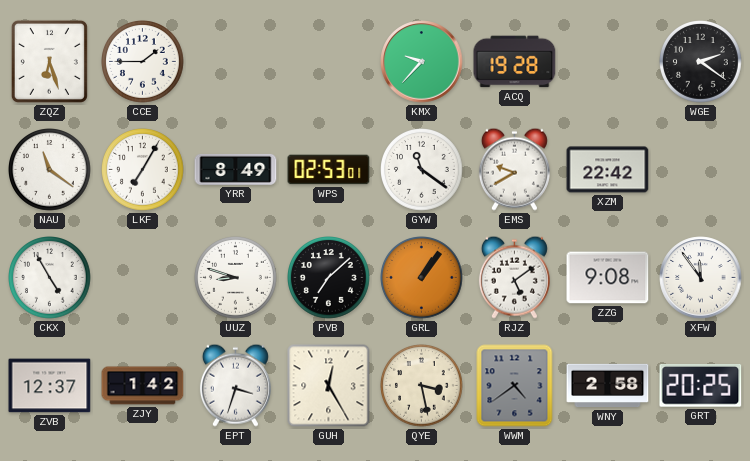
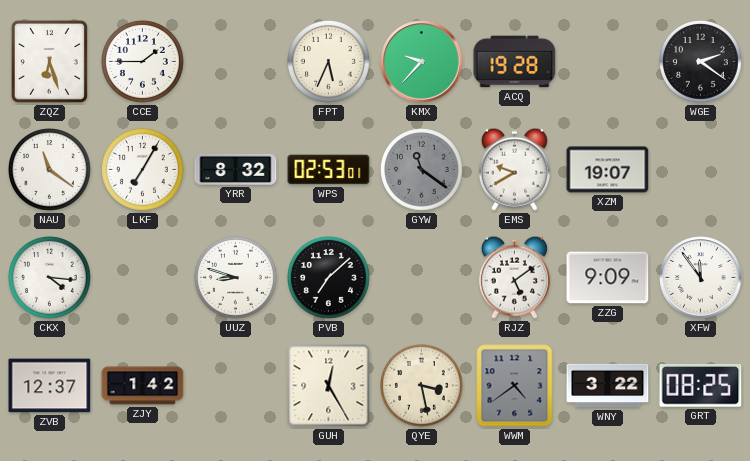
FPT: none -> 5:34 (329, 62)
YRR: 8:49 -> 8:32 (236, 169)
GYW dial: white -> grey (422, 170)
XZM: 22:42 -> 19:07 (608, 170)
CKX: 4:55 -> 4:16 (50, 278)
GRL: 1:06 -> none (422, 278)
ZZG: 9:08 -> 9:09 (608, 278)
EPT: 3:33 -> none (235, 385)
WNY: 2:58 -> 3:22 (608, 386)
GRT: 20:25 -> 08:25 (701, 386)
